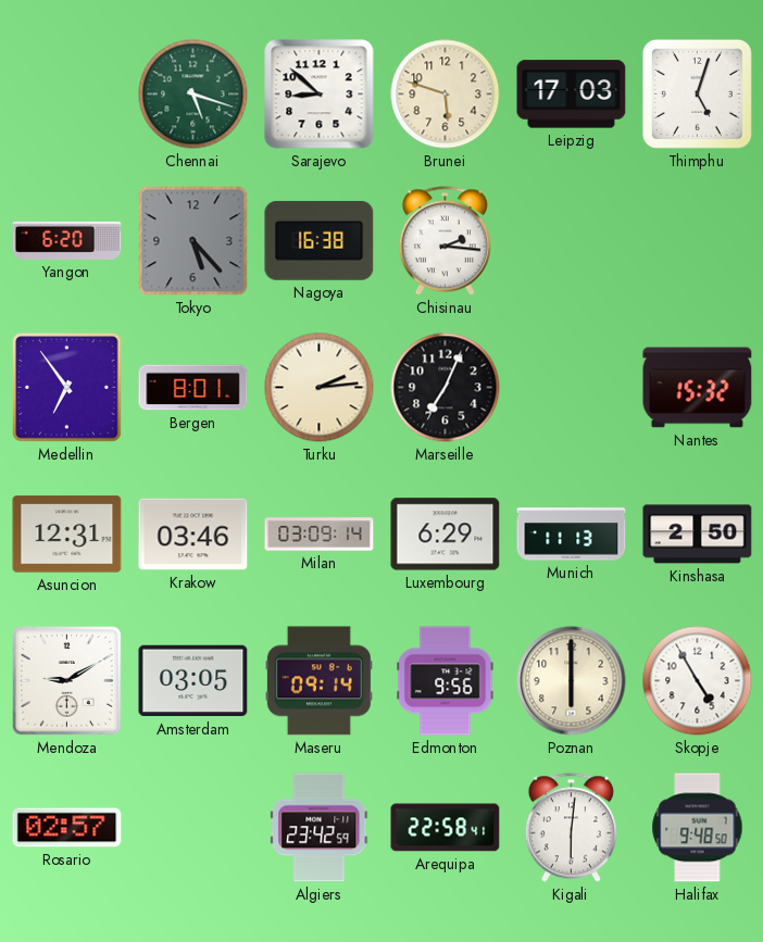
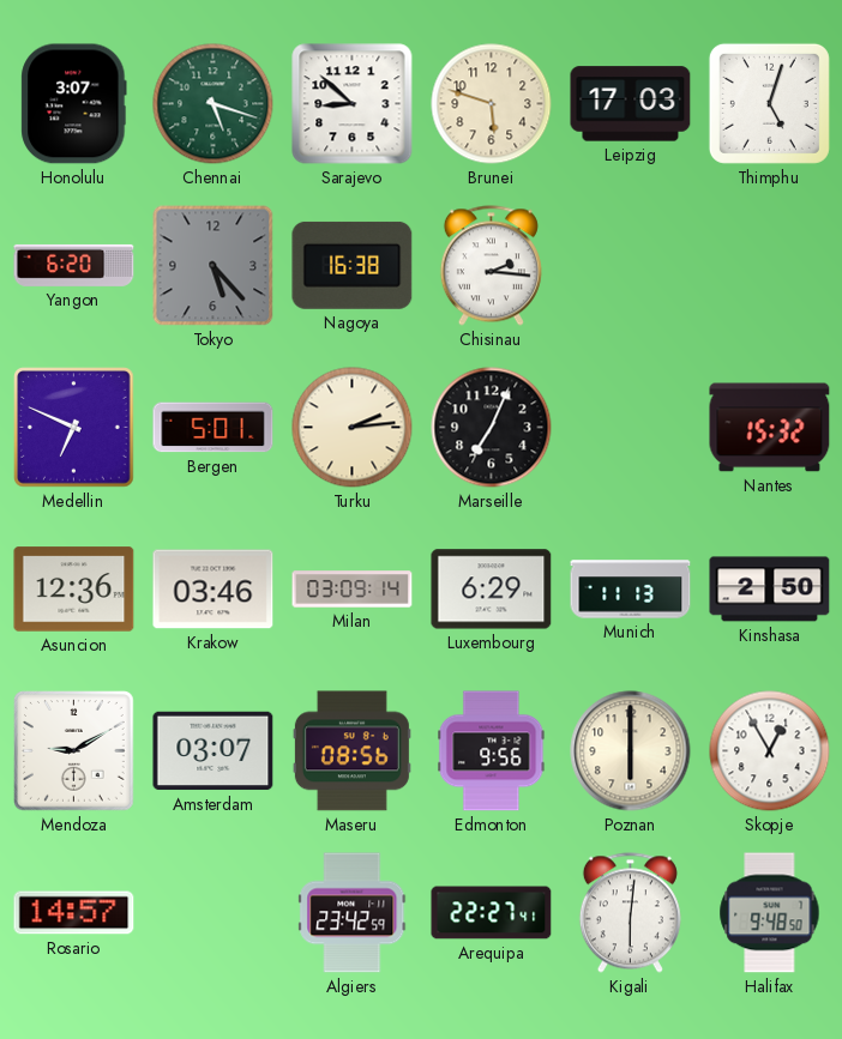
Honolulu: none -> 3:07 (74, 104)
Medellin: 6:54 -> 6:49 (74, 428)
Bergen: 8:01 -> 5:01 (213, 428)
Asuncion: 12:31 -> 12:36 (74, 590)
Amsterdam: 03:05 -> 03:07 (213, 751)
Maseru: 09:14 -> 08:56 (351, 751)
Skopje: 4:55 -> 12:55 (770, 751)
Rosario: 02:57 -> 14:57 (74, 913)
Arequipa: 22:58 -> 22:27 (492, 913)
